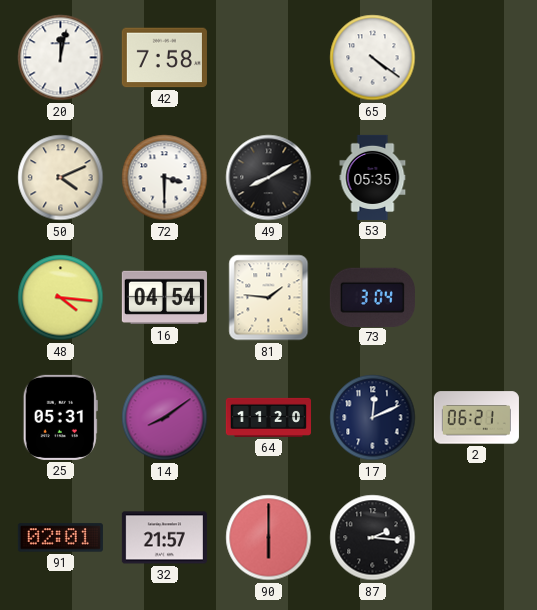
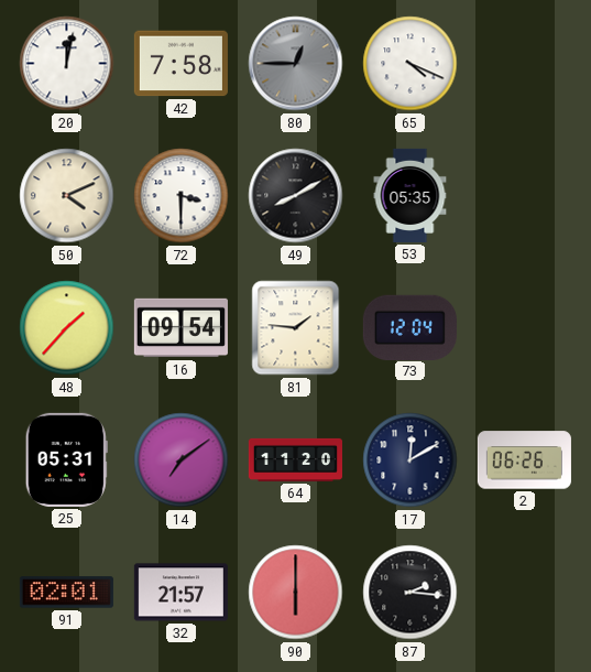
80: none -> 12:45 (296, 64)
65: 4:21 -> 4:19 (411, 64)
48: 4:16 -> 1:37 (67, 328)
16: 04:54 -> 09:54 (180, 328)
73: 3:04 -> 12:04 (409, 327)
14: 8:09 -> 7:09 (182, 460)
17: 12:11 -> 12:10 (411, 460)
2: 06:21 -> 06:26 (524, 460)
